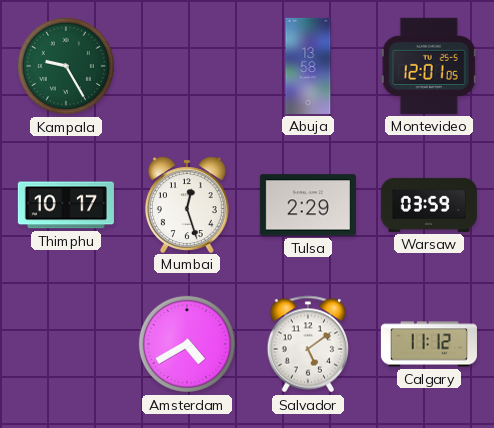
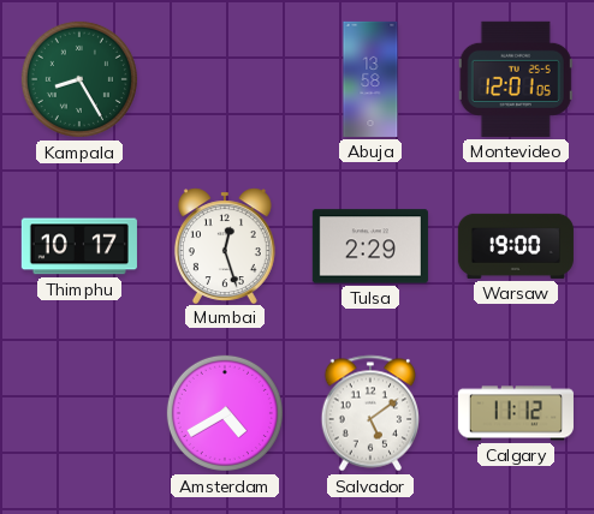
Kampala: 9:25 -> 8:25 (79, 79)
Warsaw: 03:59 -> 19:00 (516, 246)
